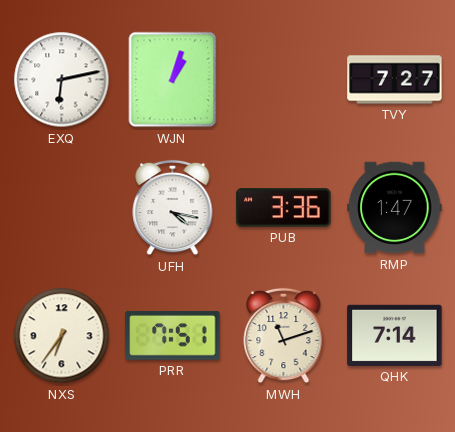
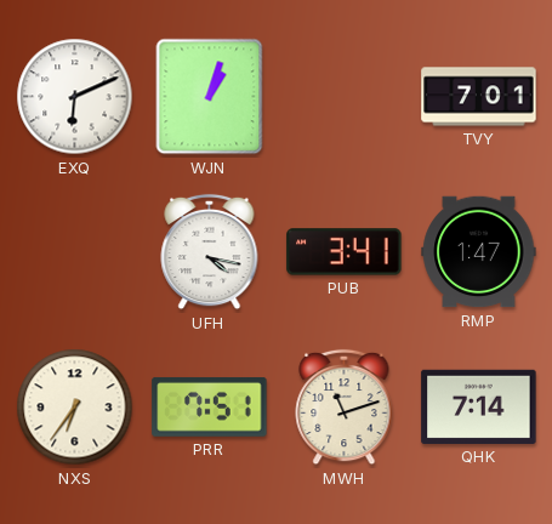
EXQ: 6:13 -> 6:11 (75, 97)
TVY: 7:27 -> 7:01 (479, 97)
PUB: 3:36 -> 3:41 (345, 252)
